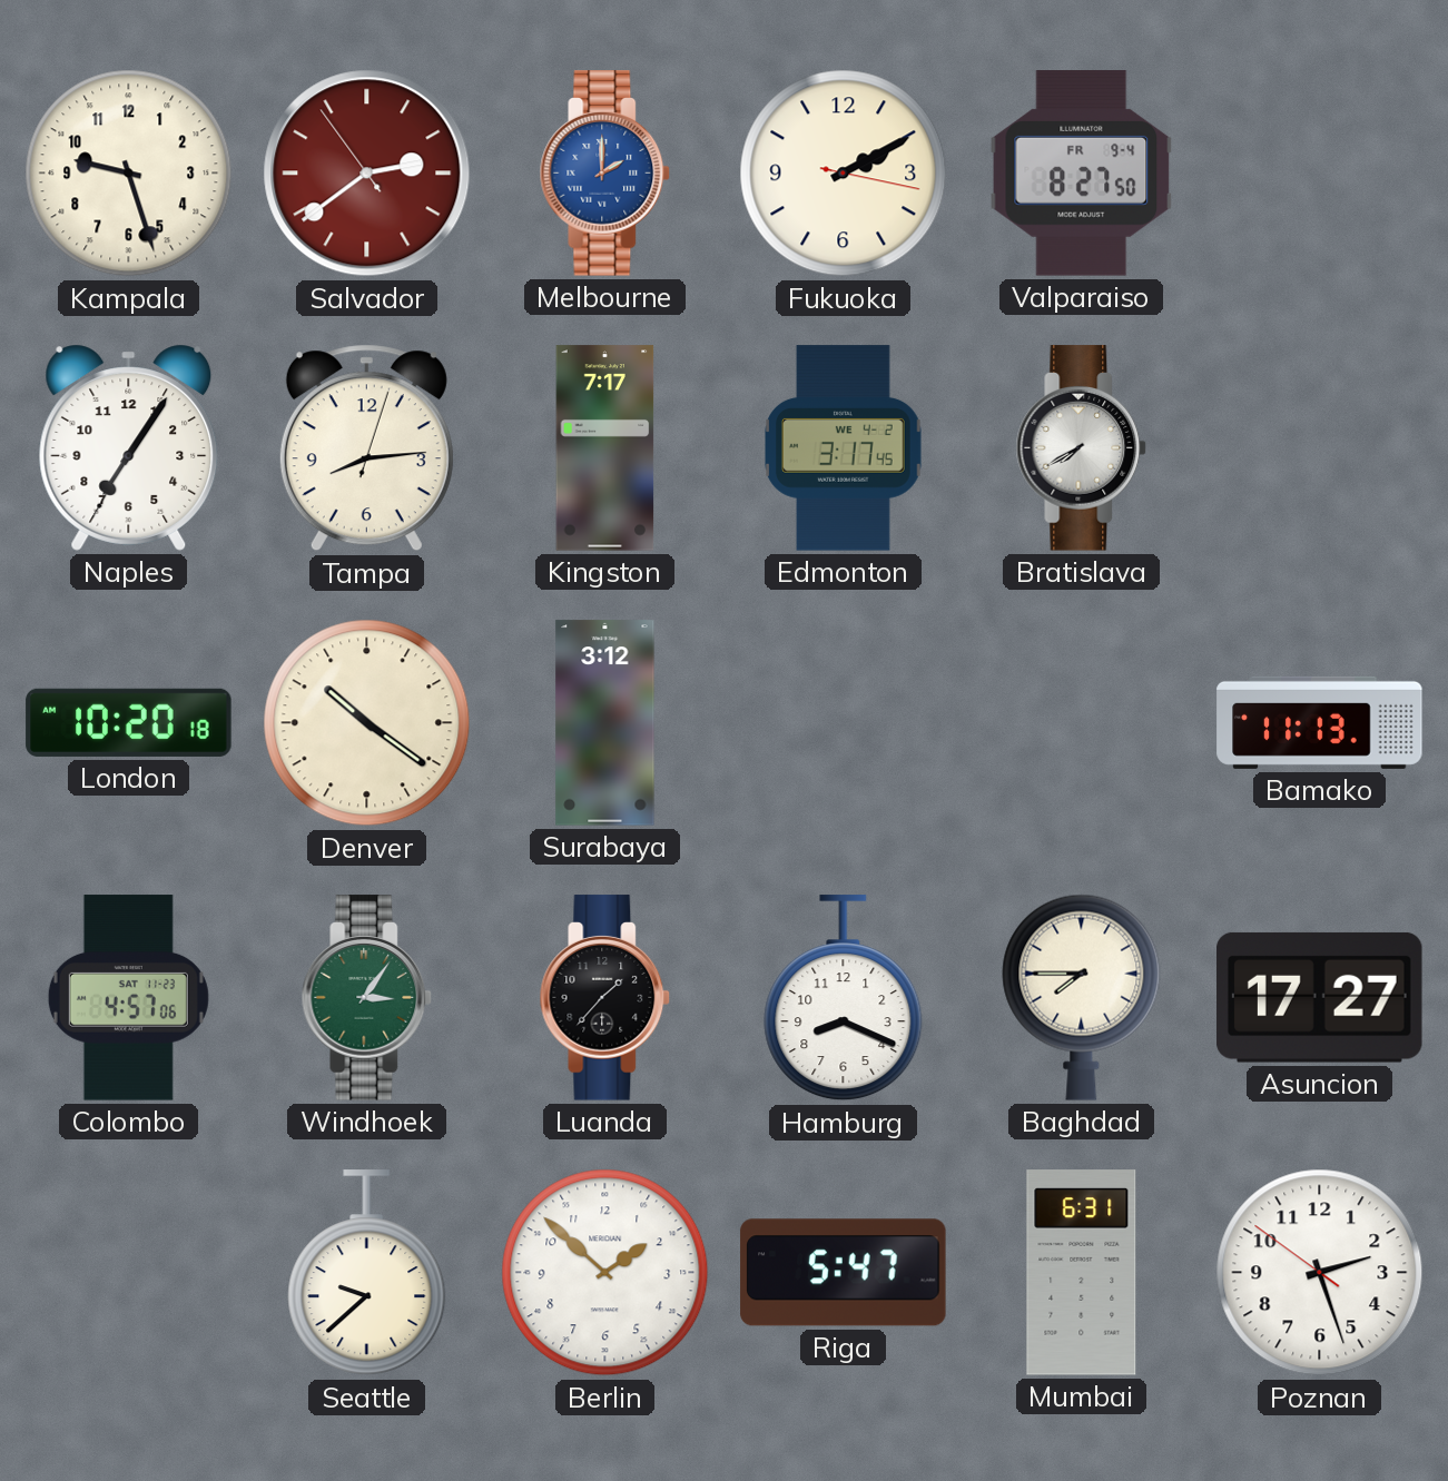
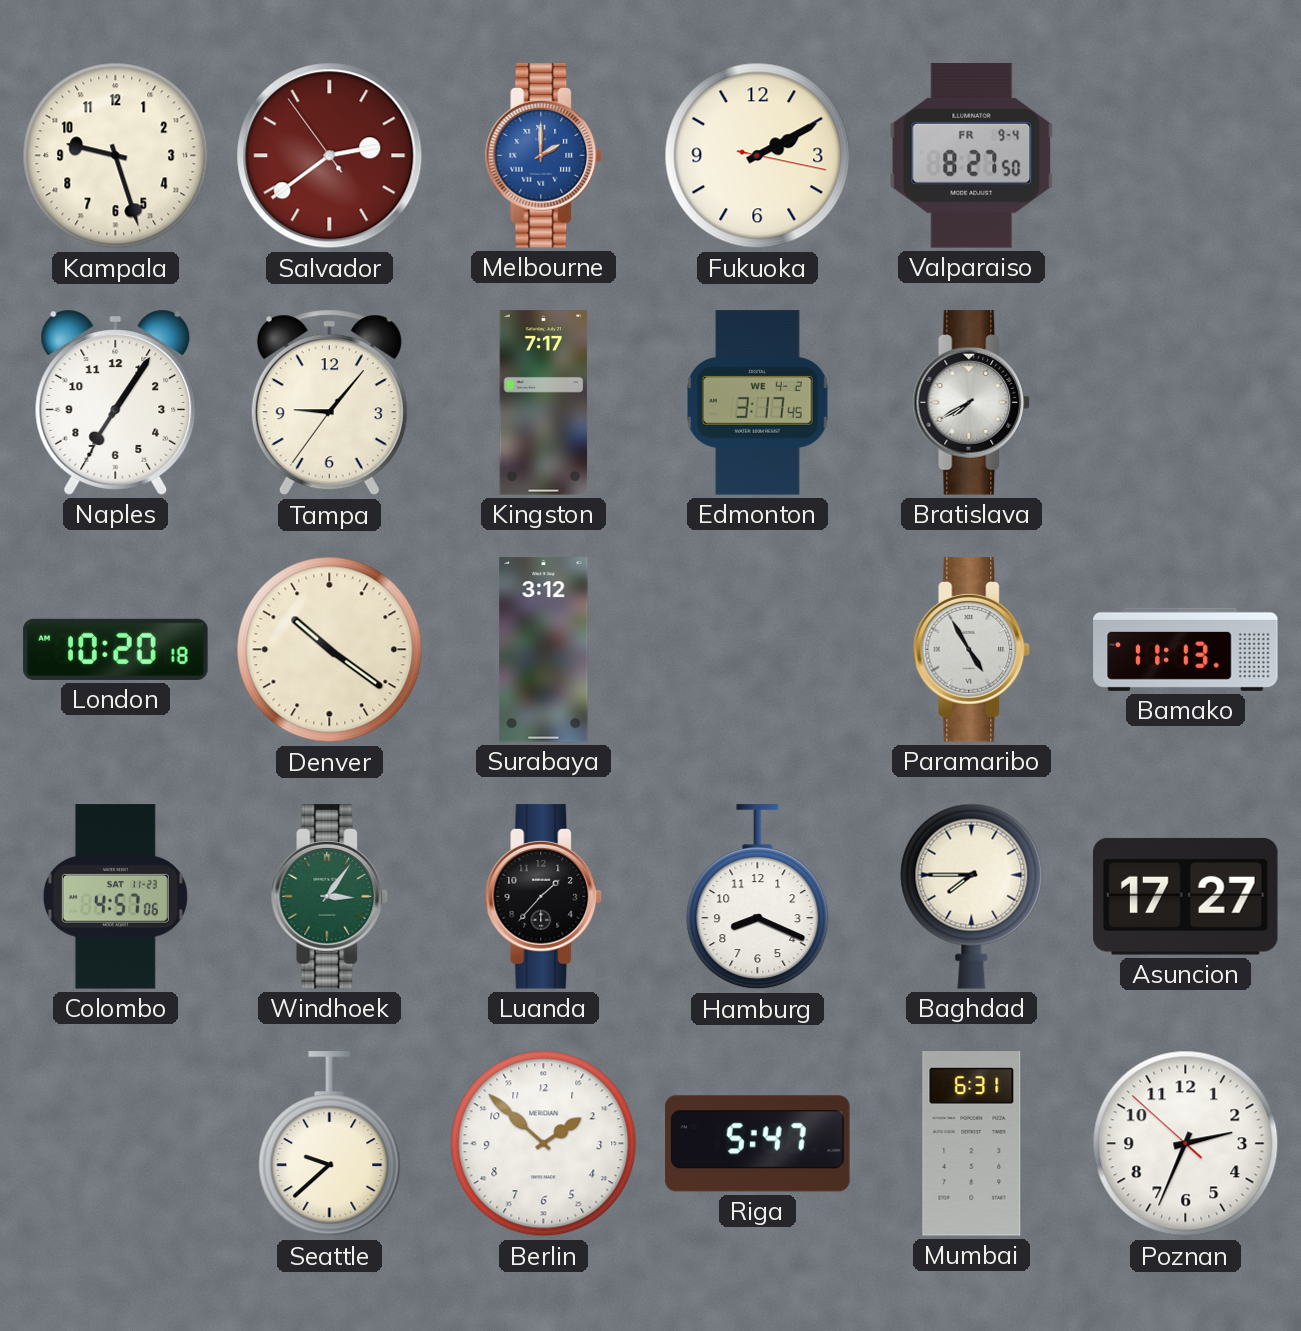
Tampa: 8:14 -> 9:06 (329, 403)
Paramaribo: none -> 4:55 (972, 650)
Poznan: 2:26 -> 2:33 (1186, 1144)
